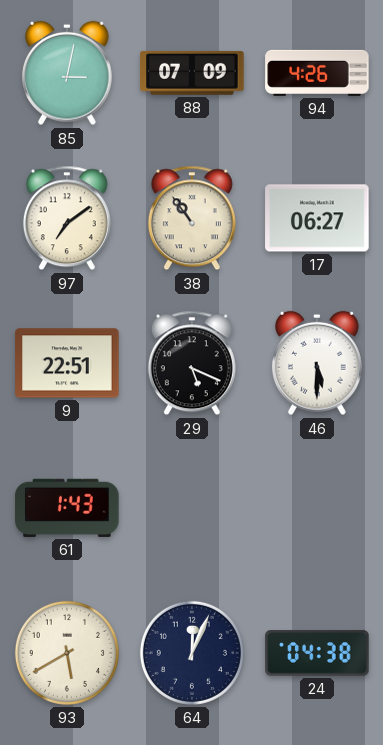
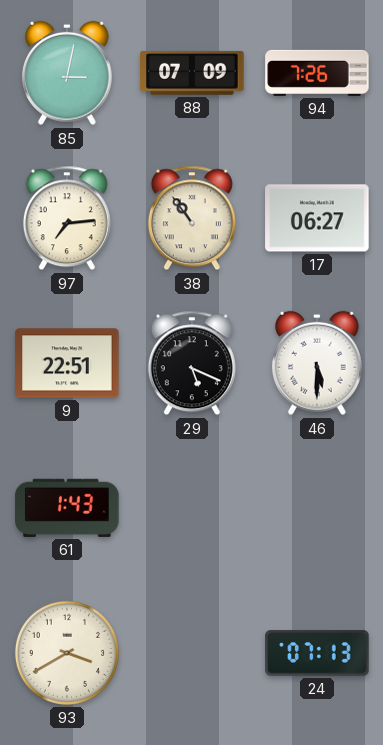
94: 4:26 -> 7:26 (317, 73)
97: 7:09 -> 7:14 (67, 218)
93: 5:40 -> 3:40 (67, 653)
64: 12:04 -> none (192, 653)
24: 04:38 -> 07:13 (317, 653)
